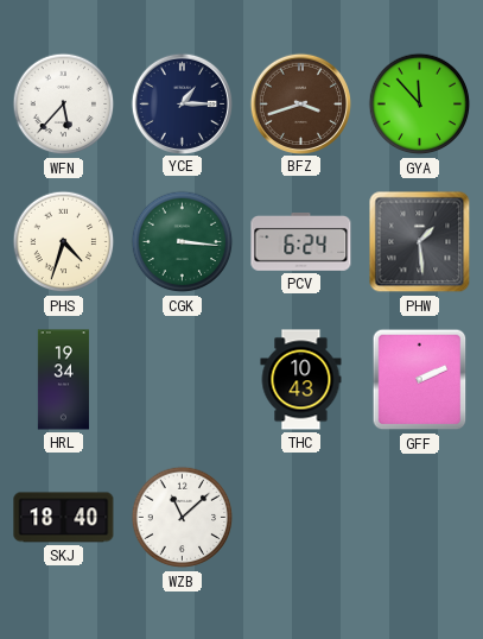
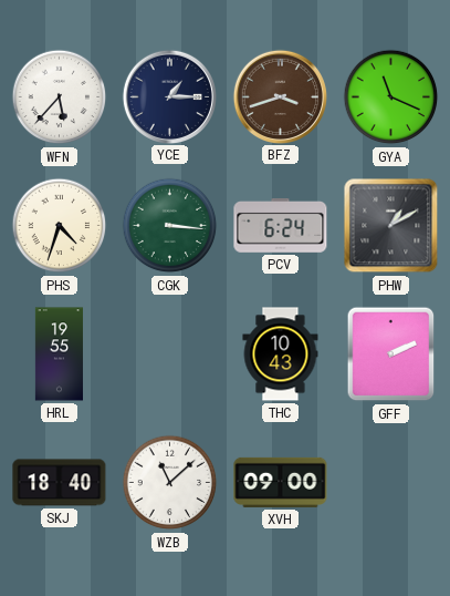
GYA: 11:53 -> 11:19 (391, 97)
PHW: 1:29 -> 1:10 (391, 226)
HRL: 19:34 -> 19:55 (59, 354)
XVH: none -> 09:00 (281, 482)
